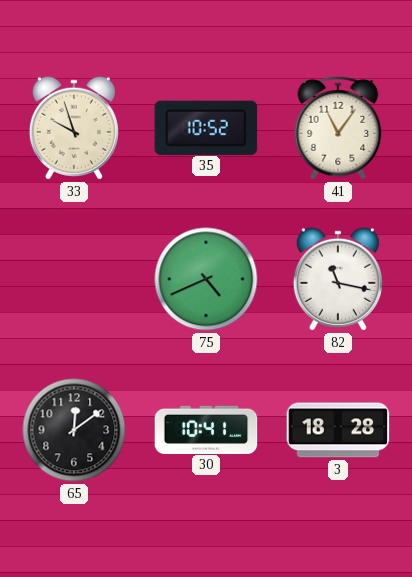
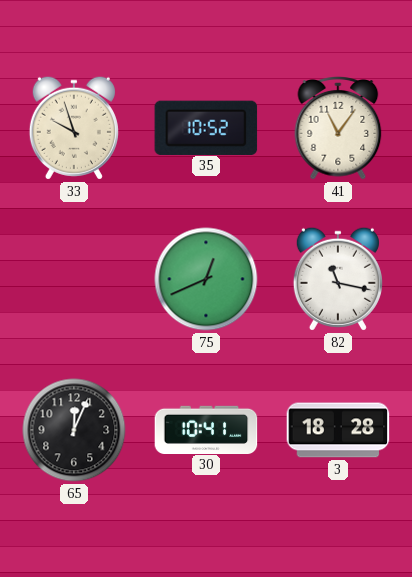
75: 4:41 -> 12:41 (206, 279)
65: 12:09 -> 12:04 (74, 430)
